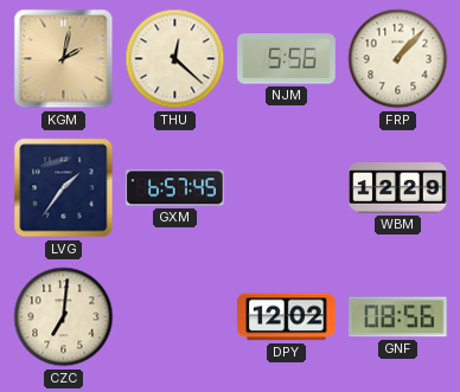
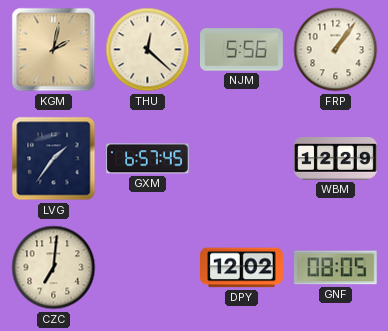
FRP: 1:07 -> 1:06 (336, 50)
GNF: 08:56 -> 08:05 (336, 268)
